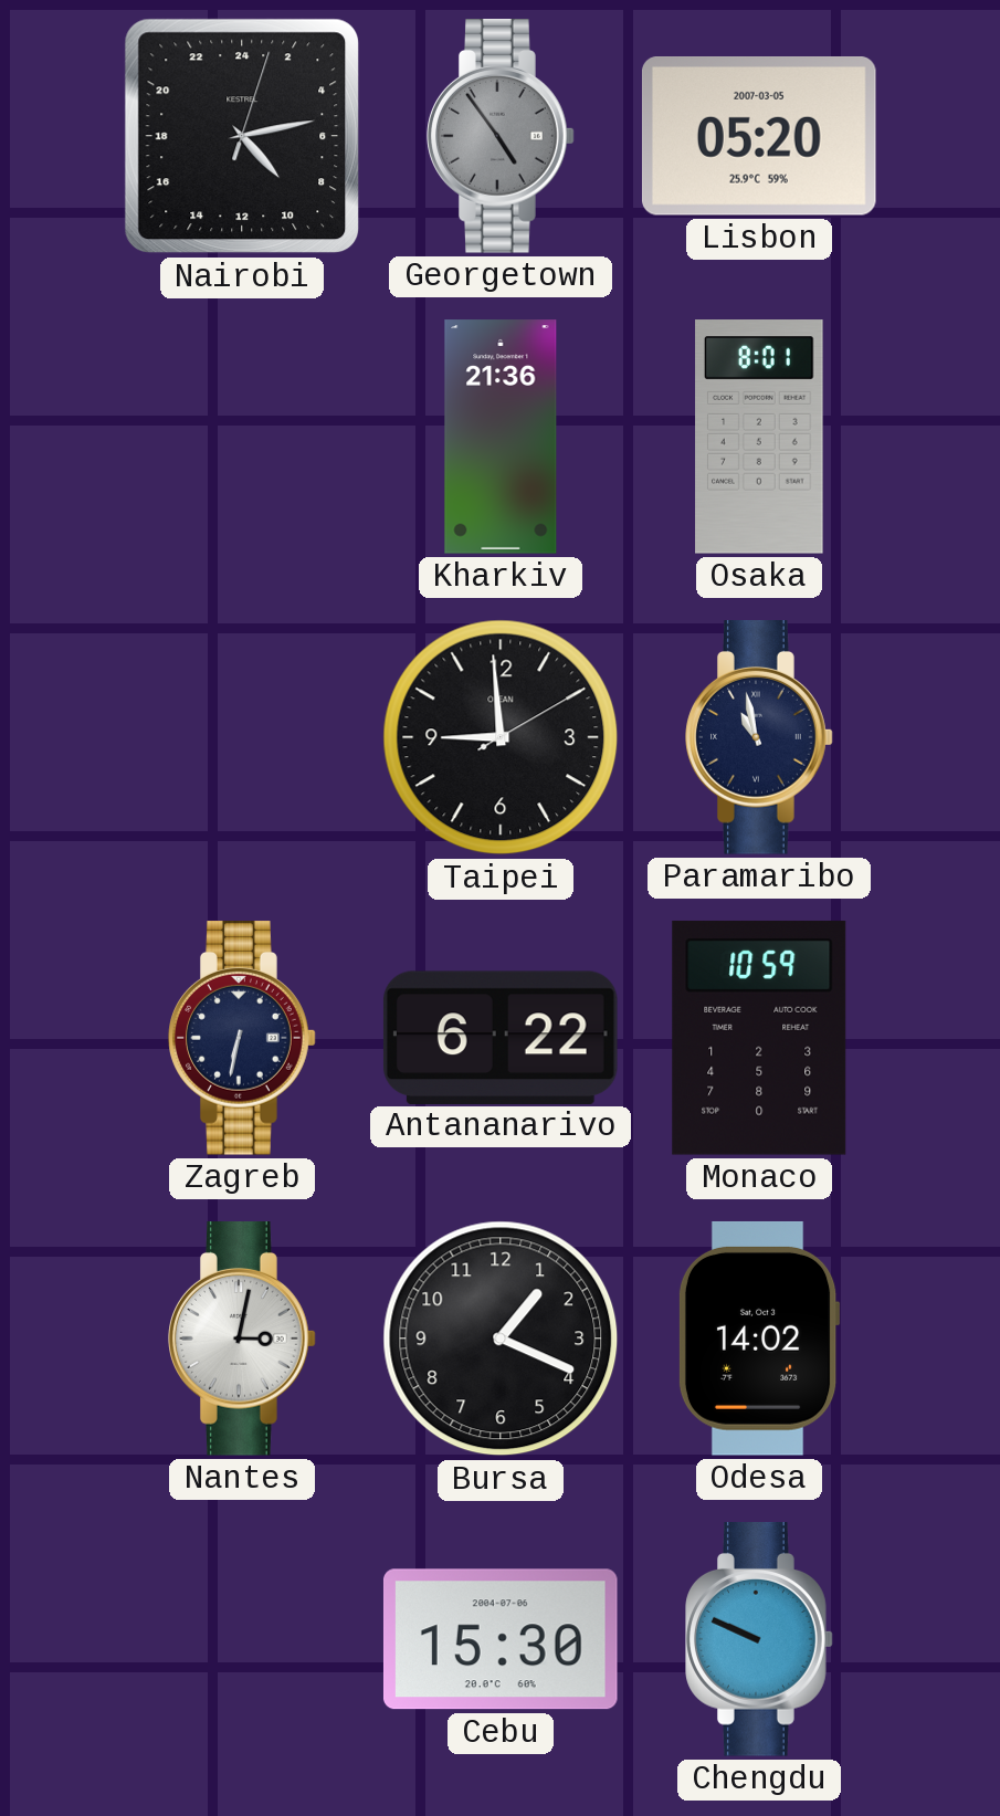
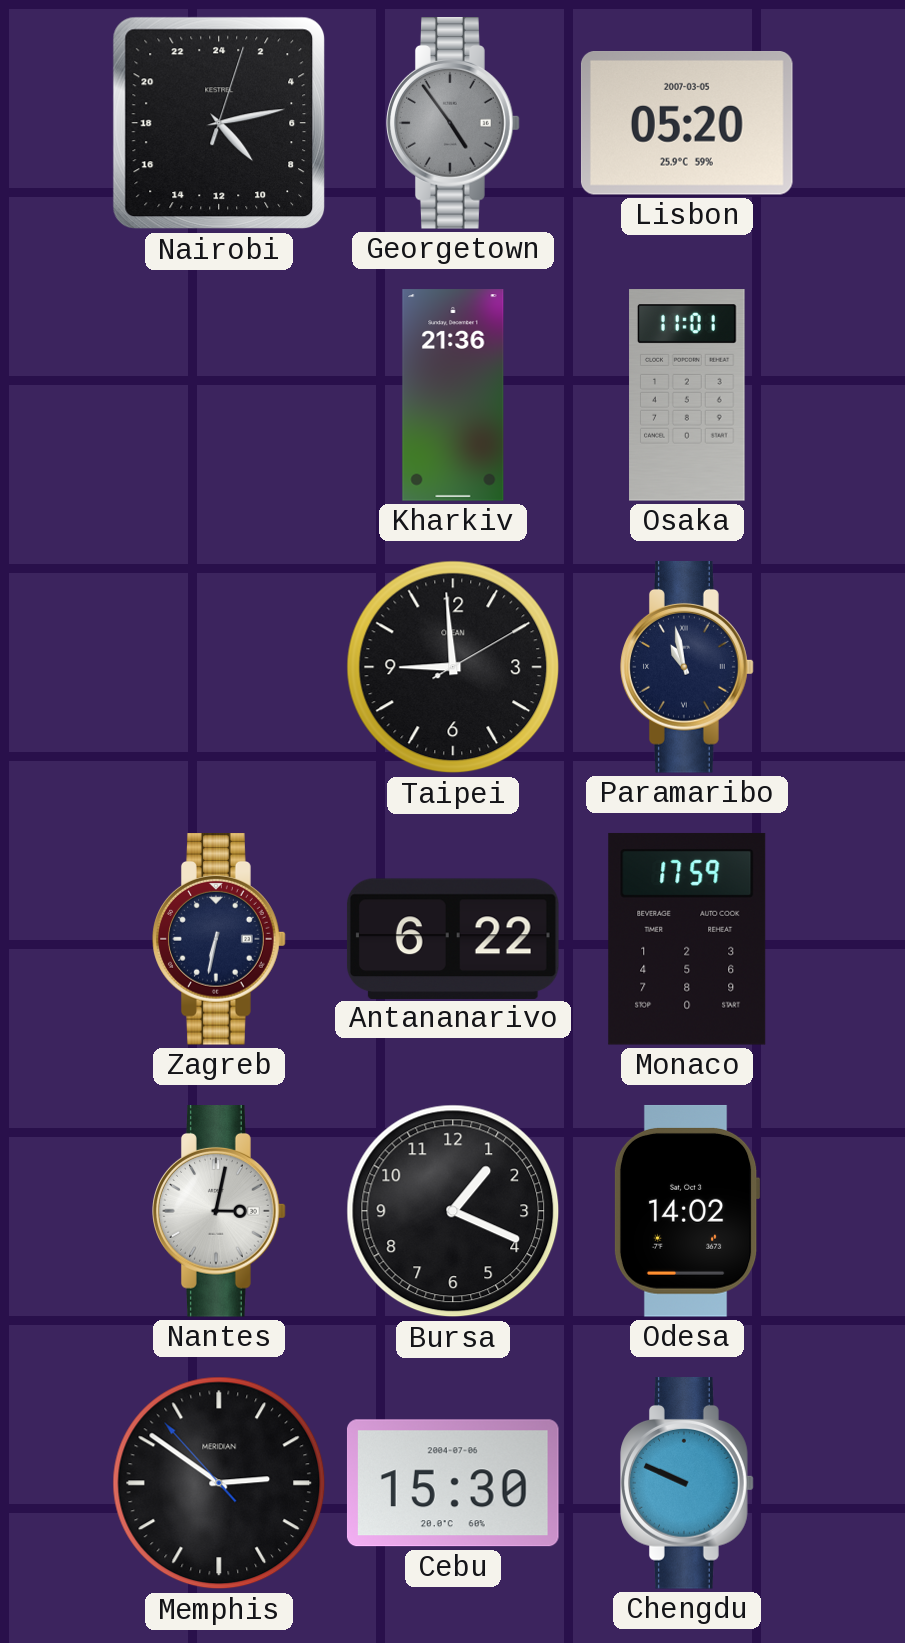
Osaka: 8:01 -> 11:01 (687, 395)
Monaco: 10:59 -> 17:59 (687, 939)
Memphis: none -> 2:50 (219, 1483)
